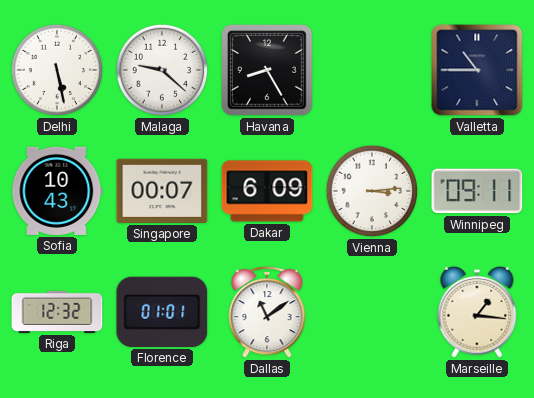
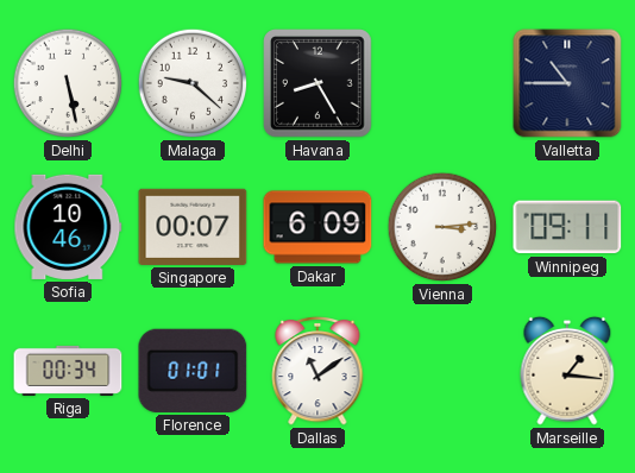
Sofia: 10:43 -> 10:46 (68, 227)
Riga: 12:32 -> 00:34 (68, 371)
